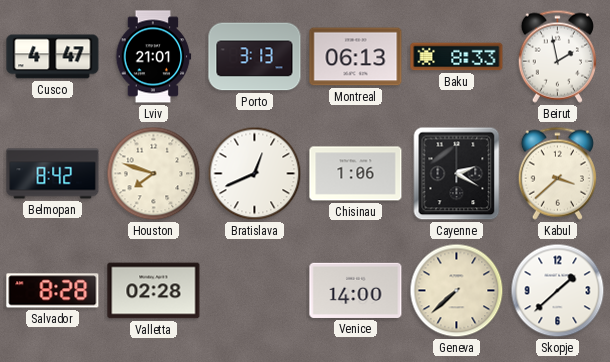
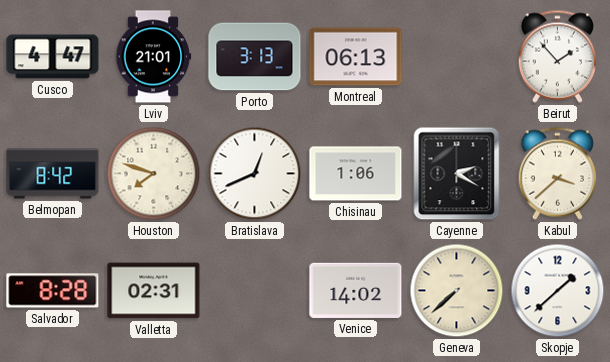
Baku: 8:33 -> none (457, 57)
Beirut: 1:58 -> 1:53 (557, 56)
Valletta: 02:28 -> 02:31 (154, 291)
Venice: 14:00 -> 14:02 (356, 290)
